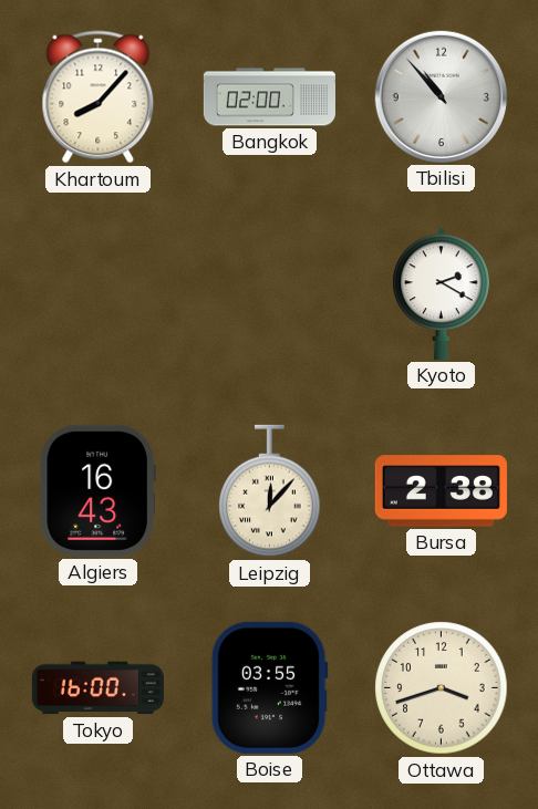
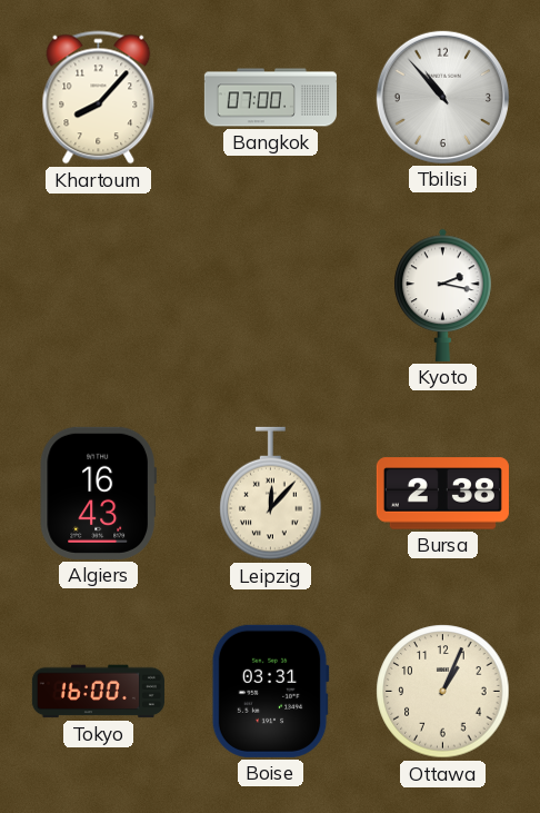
Bangkok: 02:00 -> 07:00 (270, 98)
Kyoto: 2:20 -> 2:17 (443, 295)
Boise: 03:55 -> 03:31 (270, 691)
Ottawa: 3:42 -> 1:04 (443, 692)
